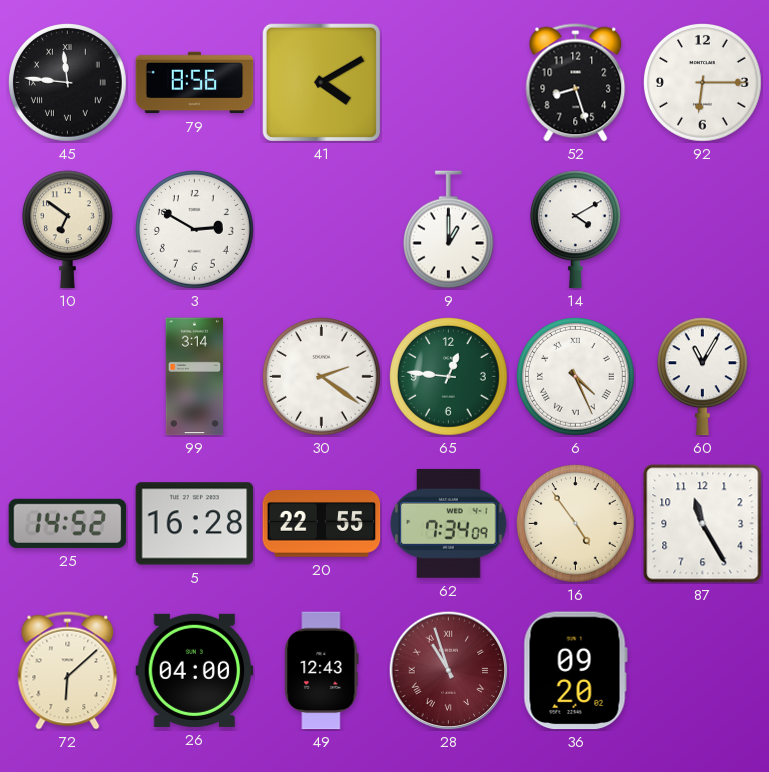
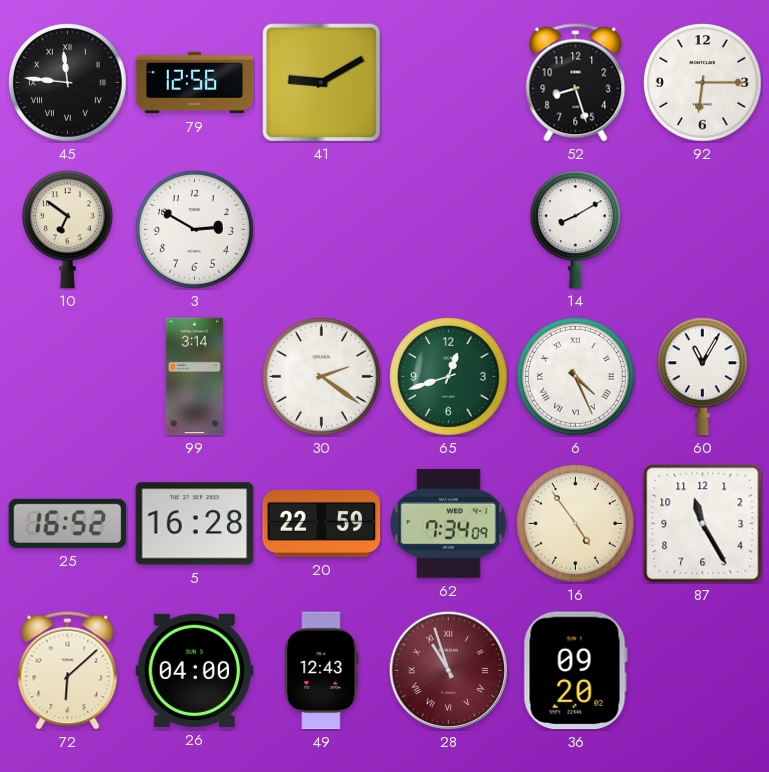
79: 8:56 -> 12:56 (195, 83)
41: 4:10 -> 9:10 (321, 82)
9: 1:00 -> none (448, 230)
14: 4:10 -> 8:10 (575, 230)
65: 12:46 -> 12:42 (449, 377)
25: 14:52 -> 16:52 (68, 523)
20: 22:55 -> 22:59 (322, 524)
